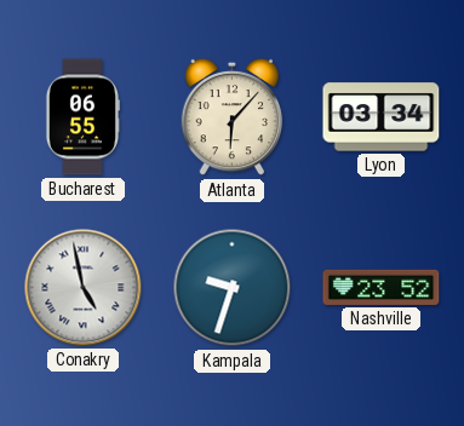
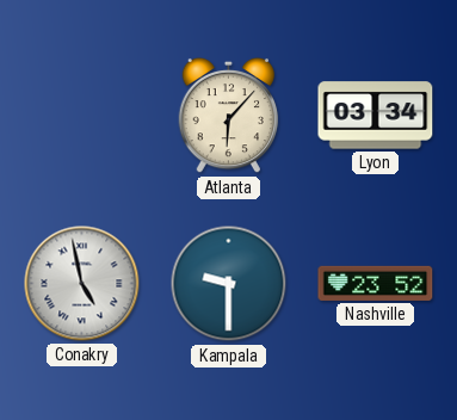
Bucharest: 06:55 -> none (82, 117)
Kampala: 9:33 -> 9:30 (229, 284)
